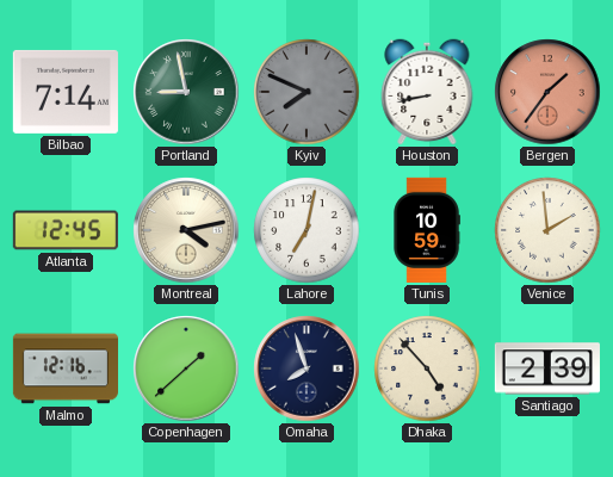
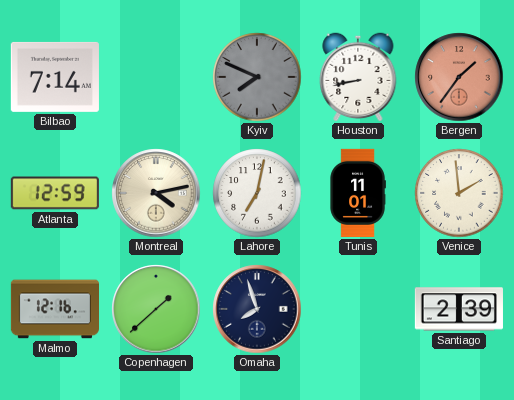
Portland: 8:58 -> none (186, 92)
Atlanta: 12:45 -> 12:59 (55, 193)
Tunis: 10:59 -> 11:01 (358, 193)
Dhaka: 4:53 -> none (427, 368)
